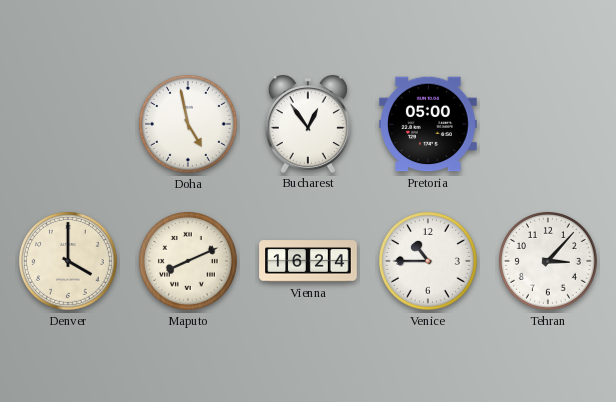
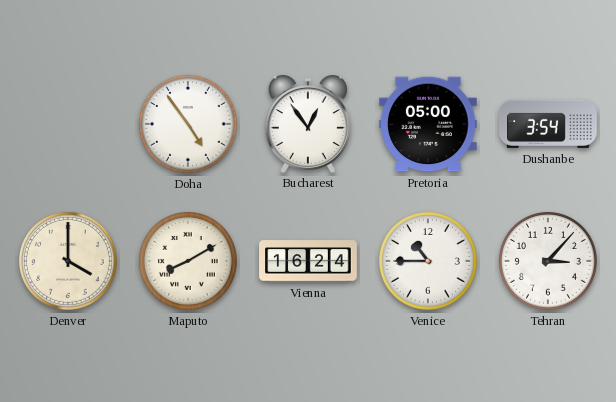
Doha: 4:58 -> 4:54 (188, 124)
Dushanbe: none -> 3:54 (548, 124)
Maputo: 8:11 -> 8:10 (188, 261)
